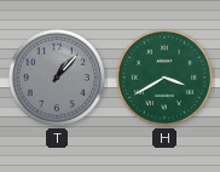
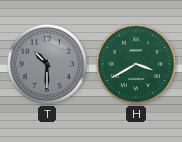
T: 1:07 -> 10:30 (47, 64)
